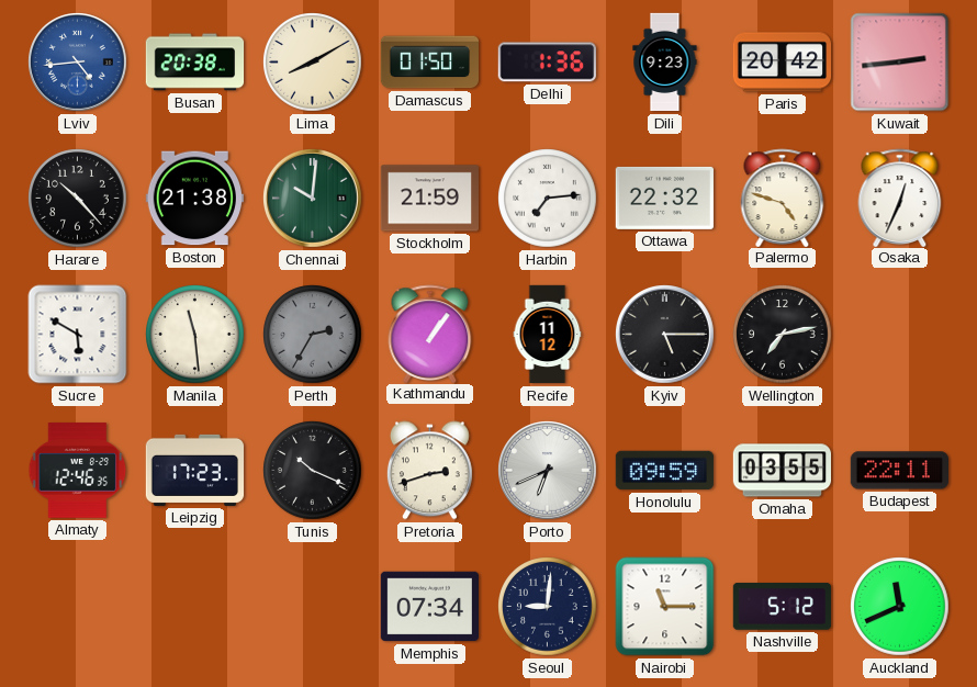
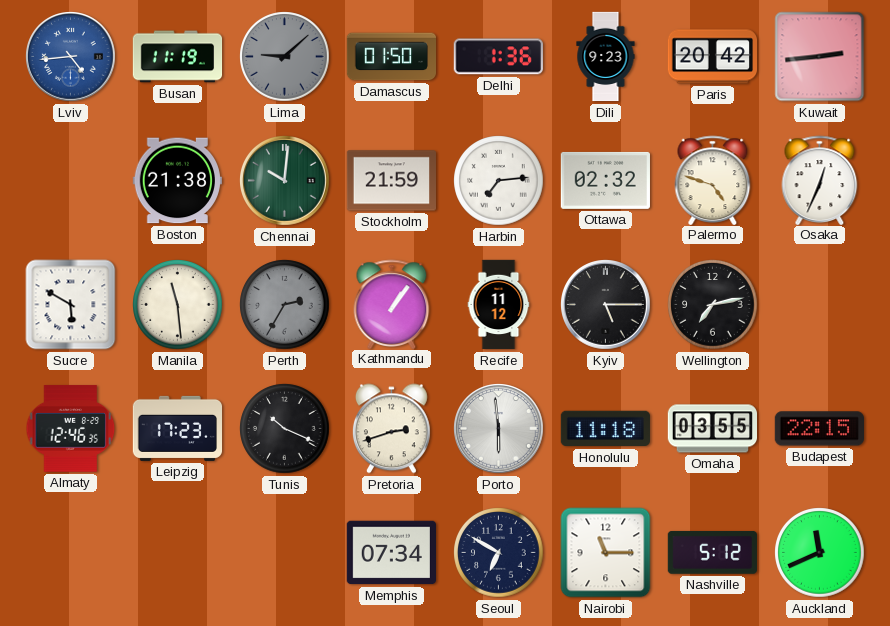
Busan: 20:38 -> 11:19 (178, 57)
Lima: 8:10 -> 9:08 (285, 57)
Lima dial: cream -> grey (285, 57)
Harare: 10:23 -> none (78, 199)
Ottawa: 22:32 -> 02:32 (605, 180)
Porto: 6:41 -> 5:59 (499, 429)
Honolulu: 09:59 -> 11:18 (605, 429)
Budapest: 22:11 -> 22:15 (819, 429)
Seoul: 9:01 -> 6:50 (499, 553)
